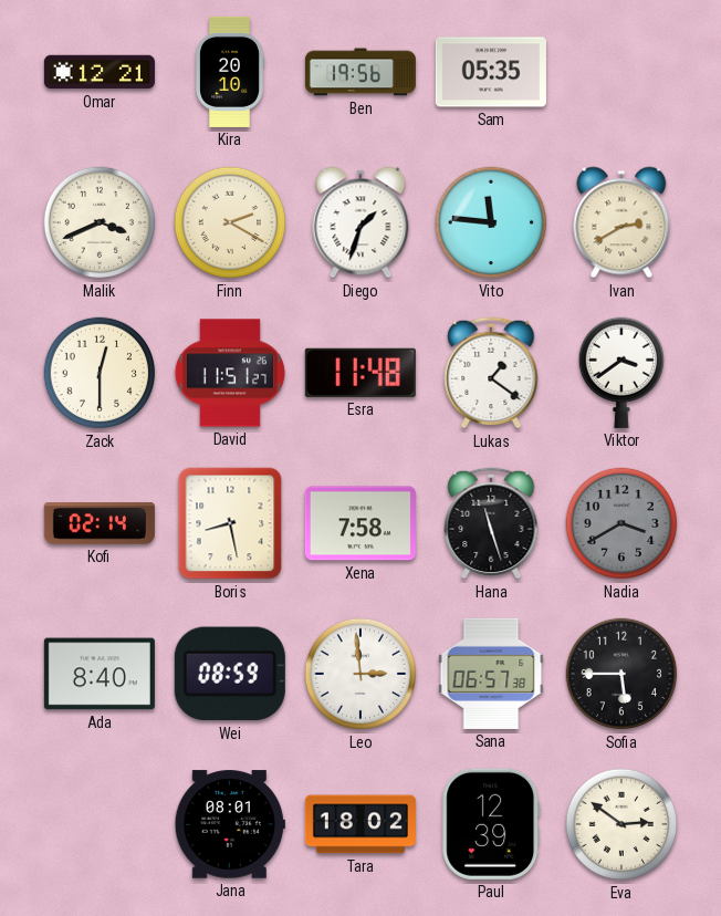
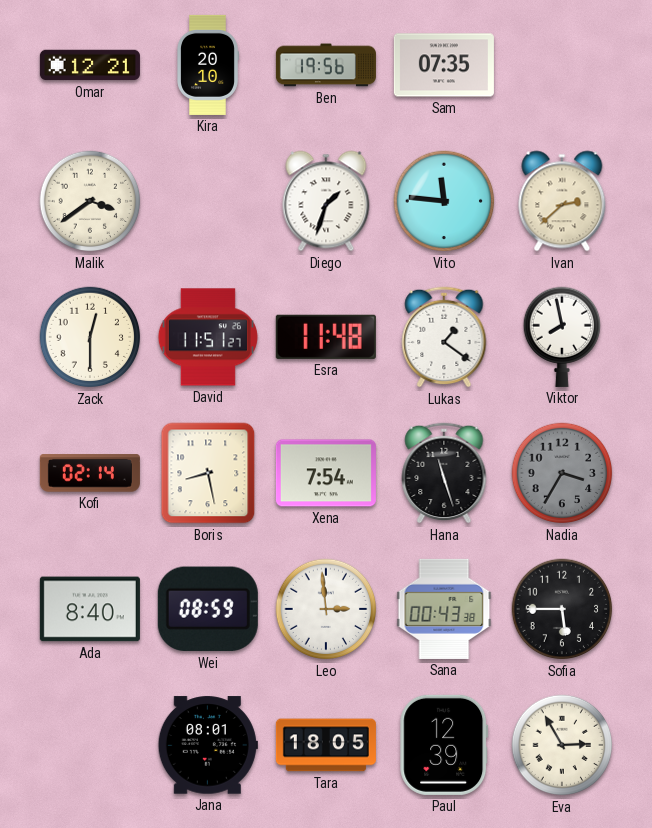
Sam: 05:35 -> 07:35 (444, 65)
Malik: 3:41 -> 3:39 (90, 201)
Finn: 2:20 -> none (230, 222)
Ivan: 2:40 -> 2:38 (562, 201)
Viktor: 3:39 -> 7:58 (561, 337)
Xena: 7:58 -> 7:54 (326, 473)
Nadia: 3:40 -> 3:35 (562, 473)
Sana: 06:57 -> 00:43 (444, 609)
Tara: 18:02 -> 18:05 (326, 745)
Eva: 2:51 -> 2:55 (562, 745)
